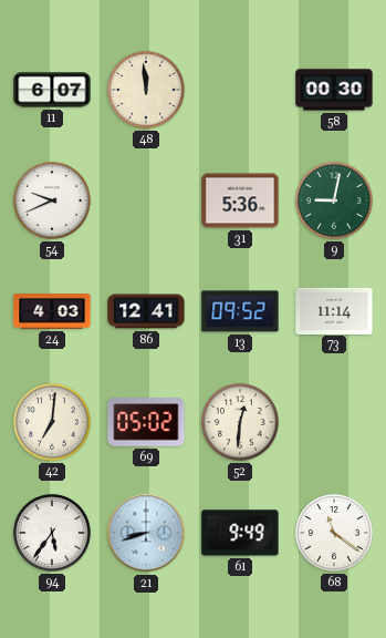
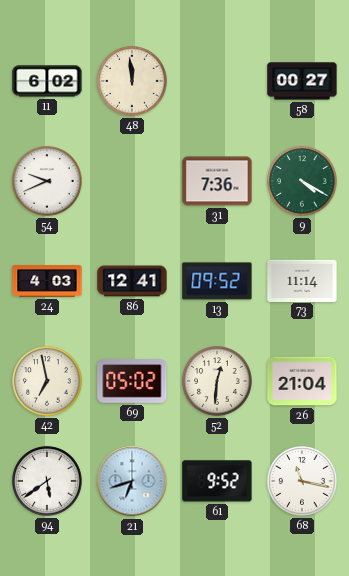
11: 6:07 -> 6:02 (47, 81)
58: 00:30 -> 00:27 (302, 81)
31: 5:36 -> 7:36 (217, 181)
9: 9:02 -> 4:20 (302, 181)
42: 7:01 -> 6:58 (47, 381)
26: none -> 21:04 (302, 381)
94: 5:36 -> 5:39 (47, 481)
21: 8:42 -> 6:42 (132, 481)
61: 9:49 -> 9:52 (217, 481)
68: 11:21 -> 11:17 (302, 481)
